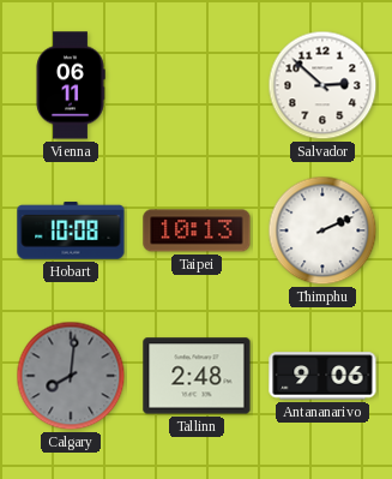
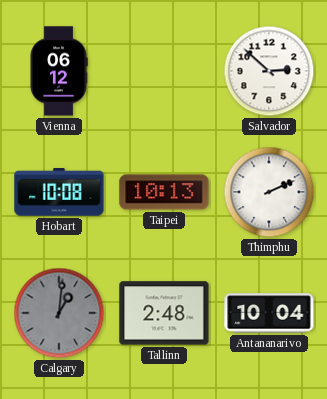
Vienna: 06:11 -> 06:12 (59, 71)
Calgary: 8:01 -> 1:01 (59, 313)
Antananarivo: 9:06 -> 10:04 (269, 313)
